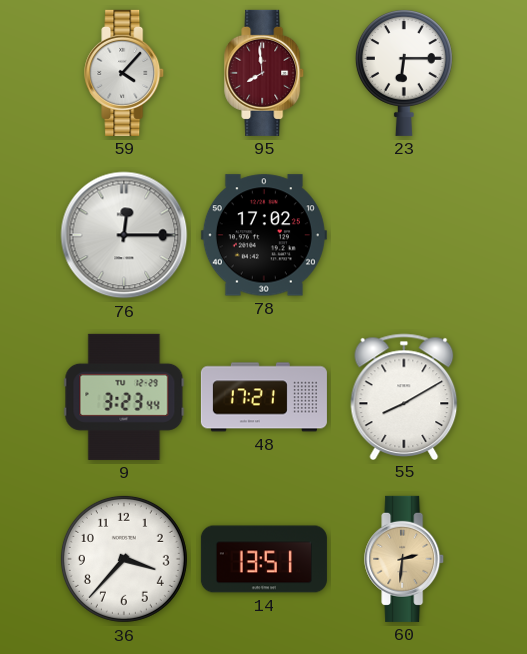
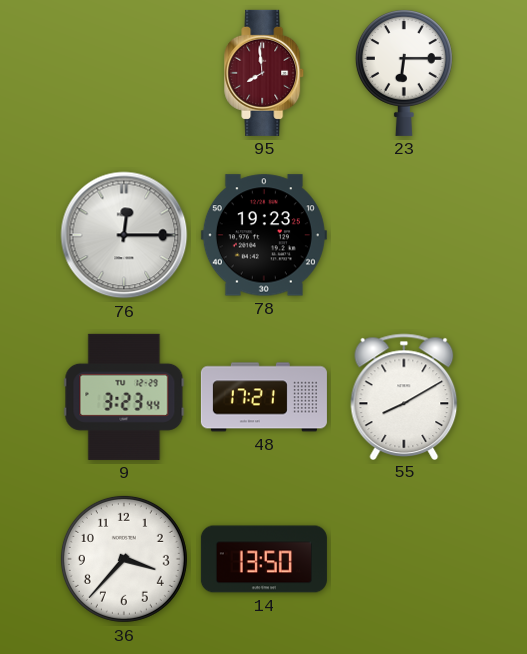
59: 4:07 -> none (125, 73)
78: 17:02 -> 19:23 (264, 235)
14: 13:51 -> 13:50 (264, 559)
60: 2:31 -> none (405, 559)
